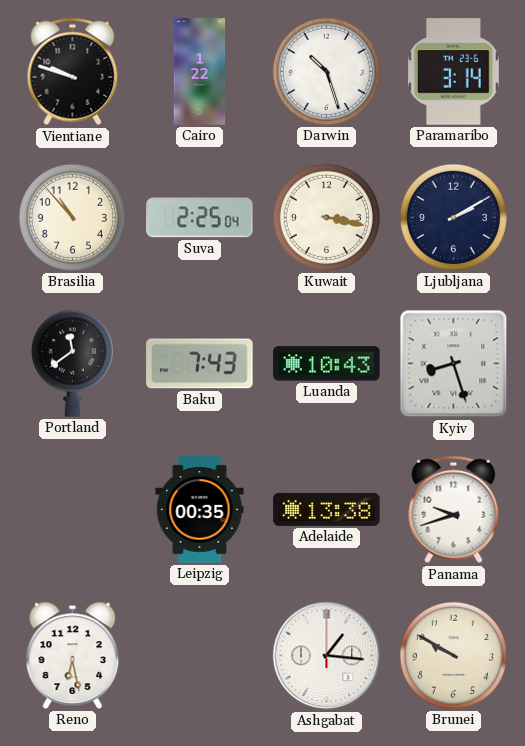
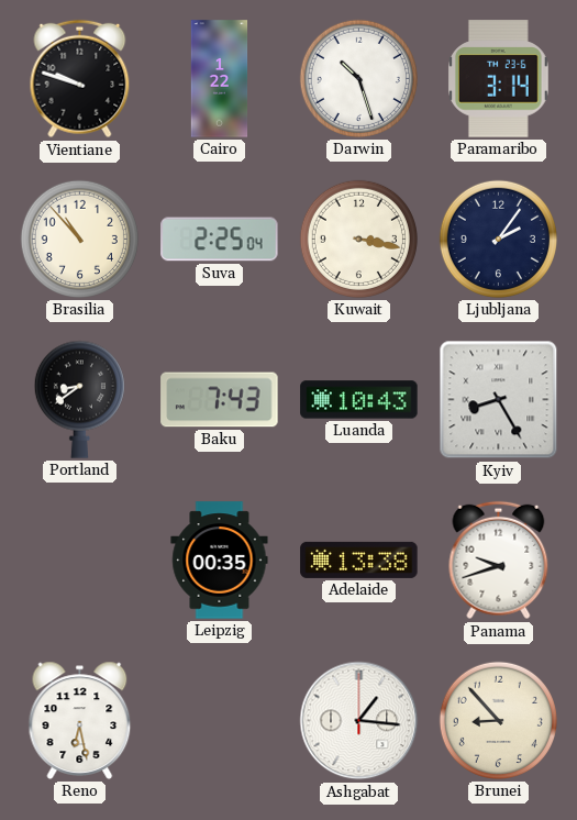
Ljubljana: 2:10 -> 2:06 (498, 239)
Portland: 11:39 -> 8:39 (79, 399)
Kyiv: 8:27 -> 8:25 (499, 400)
Brunei: 9:50 -> 8:53 (498, 720)
